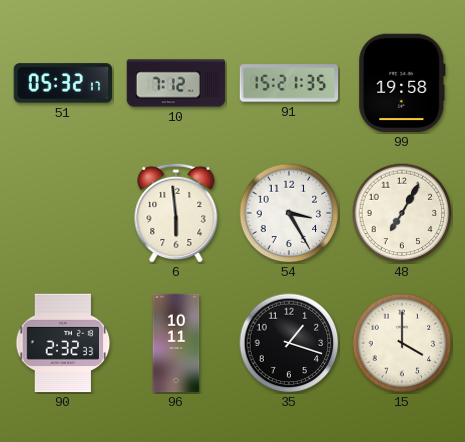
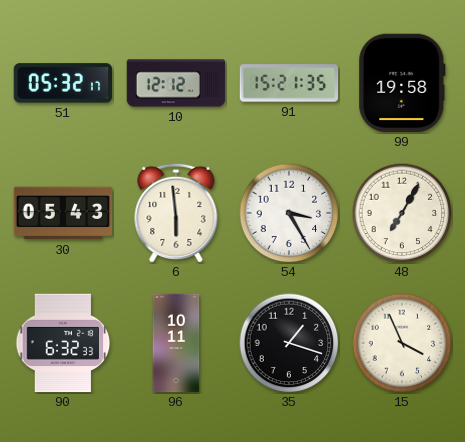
10: 7:12 -> 12:12 (176, 83)
30: none -> 05:43 (63, 213)
90: 2:32 -> 6:32 (63, 343)
15: 4:00 -> 3:56 (402, 343)
